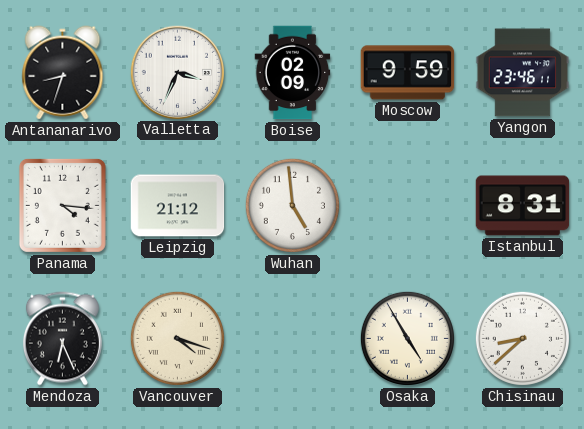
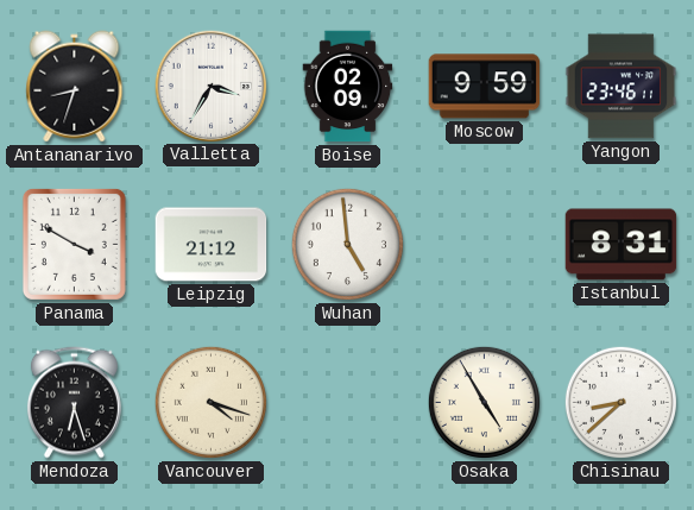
Valletta: 3:34 -> 3:35 (210, 86)
Panama: 4:16 -> 3:50 (74, 244)
Mendoza: 6:26 -> 6:27 (74, 403)
